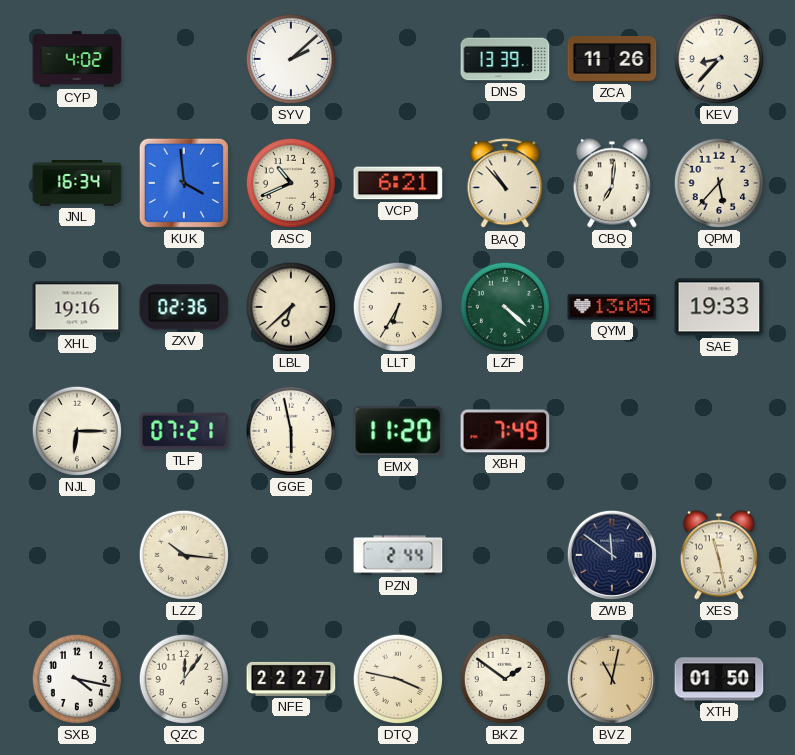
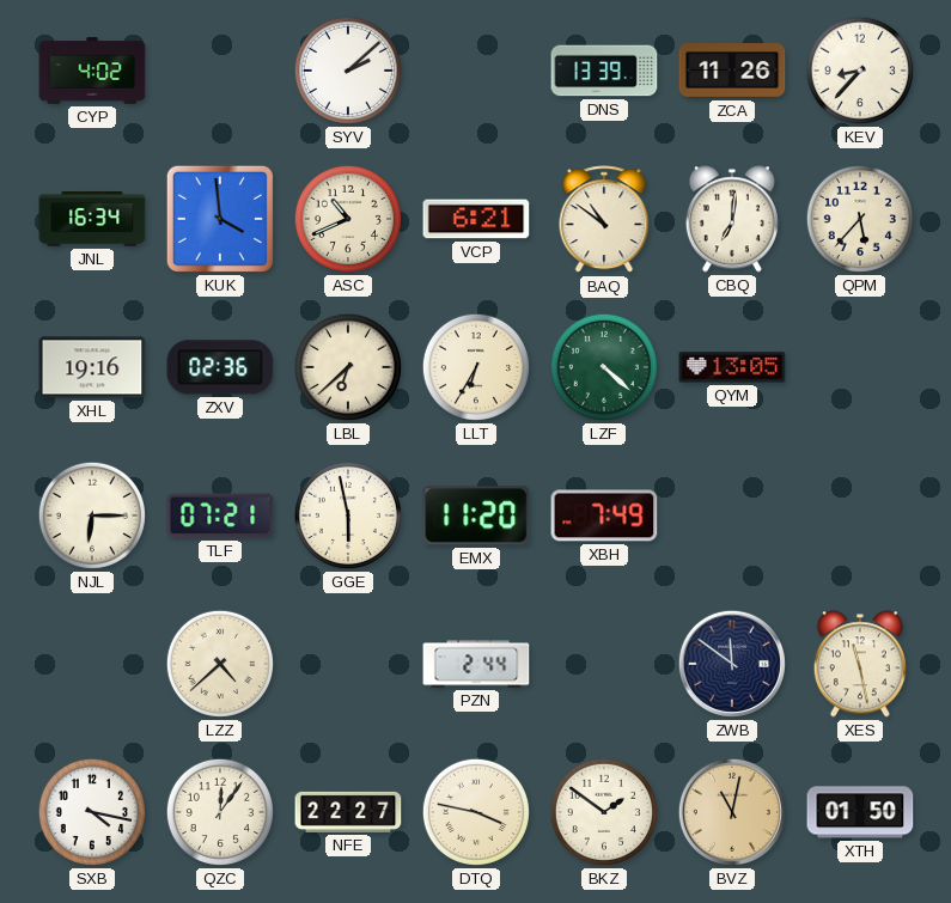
BAQ: 10:53 -> 10:51 (604, 220)
SAE: 19:33 -> none (719, 307)
LZZ: 10:16 -> 4:38 (220, 664)
